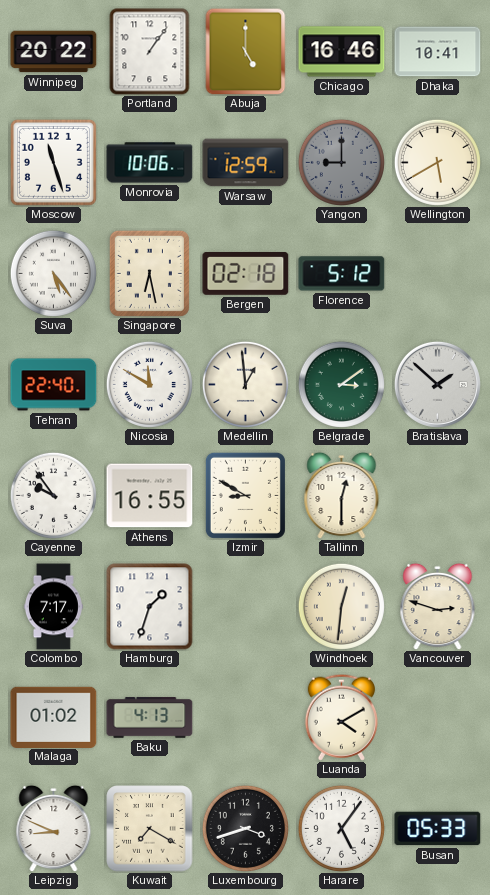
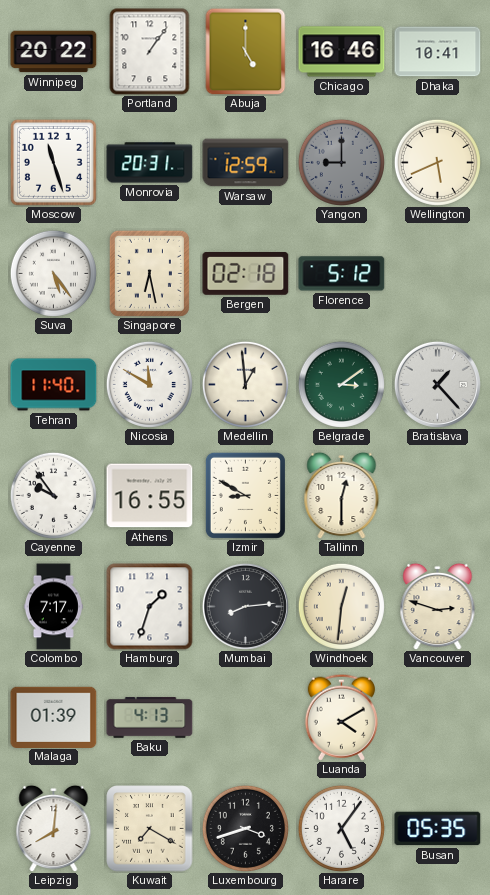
Monrovia: 10:06 -> 20:31 (150, 163)
Wellington: 5:40 -> 5:41 (437, 162)
Tehran: 22:40 -> 11:40 (54, 385)
Bratislava: 1:52 -> 1:23 (437, 384)
Mumbai: none -> 8:14 (245, 606)
Malaga: 01:02 -> 01:39 (54, 717)
Leipzig: 8:49 -> 8:01 (54, 828)
Busan: 05:33 -> 05:35 (438, 829)
